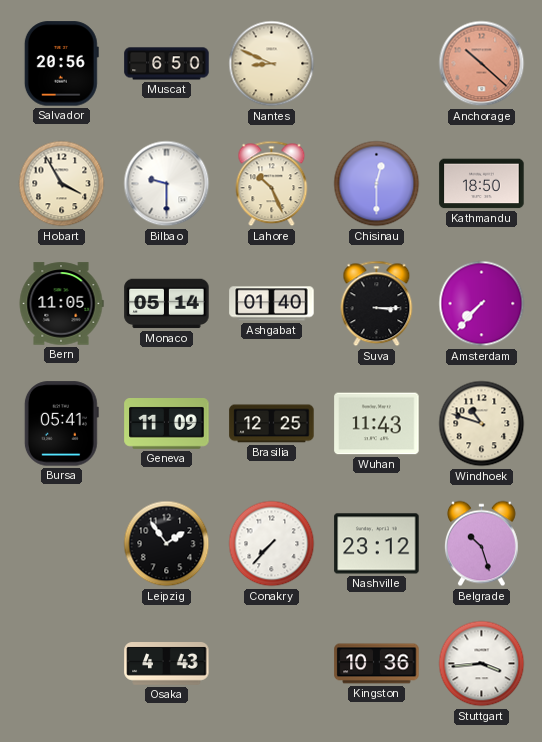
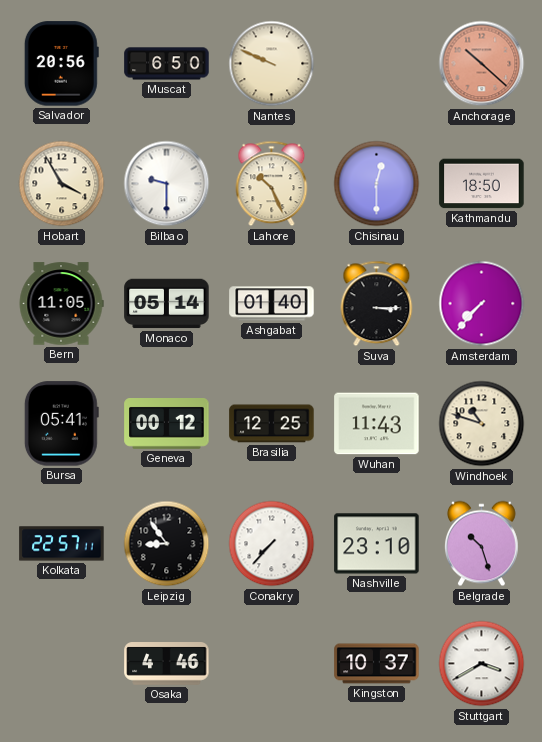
Nantes: 8:49 -> 9:49 (272, 64)
Geneva: 11:09 -> 00:12 (167, 424)
Kolkata: none -> 22:57 (62, 544)
Leipzig: 1:54 -> 8:54 (167, 544)
Nashville: 23:12 -> 23:10 (377, 544)
Osaka: 4:43 -> 4:46 (167, 664)
Kingston: 10:36 -> 10:37 (377, 664)
Stuttgart: 3:44 -> 3:40 (482, 664)
